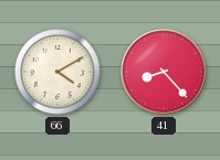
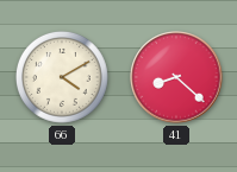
41: 8:23 -> 8:22 (176, 77)
